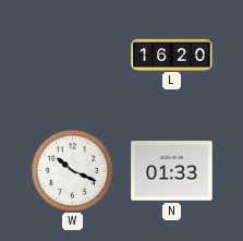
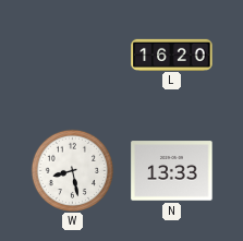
W: 10:19 -> 8:28 (72, 170)
N: 01:33 -> 13:33 (172, 171)
